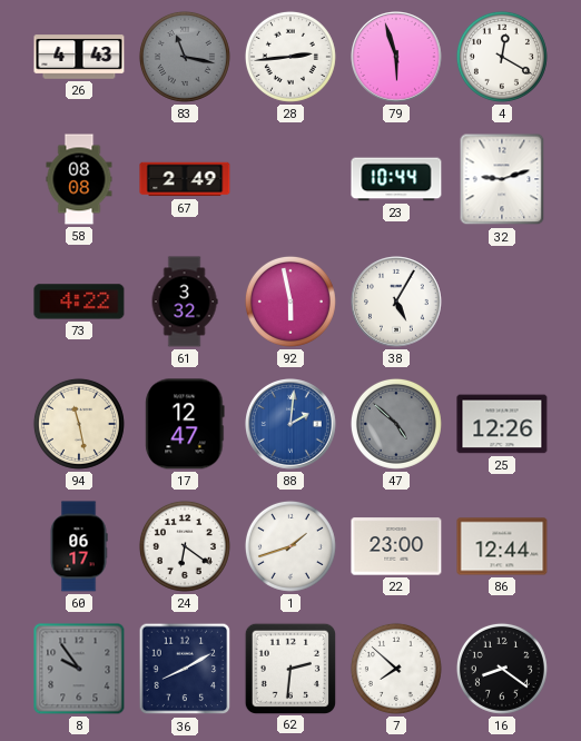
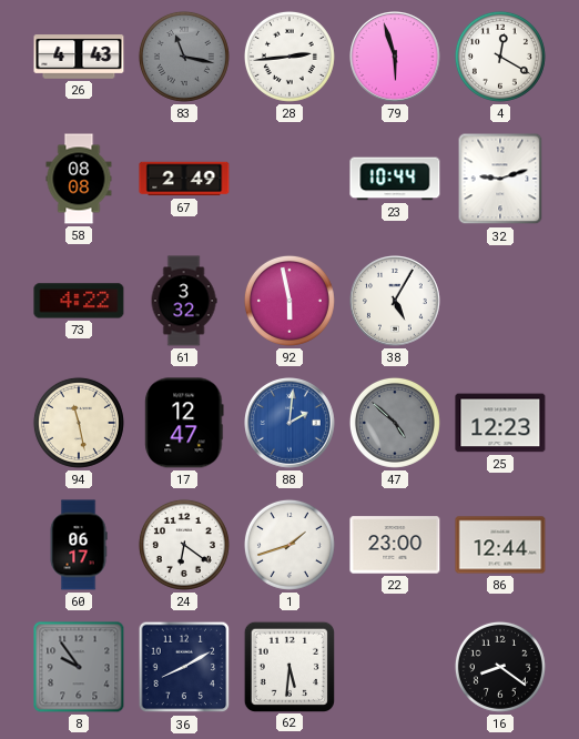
25: 12:26 -> 12:23 (500, 423)
62: 2:31 -> 5:31 (288, 666)
7: 7:52 -> none (396, 669)
